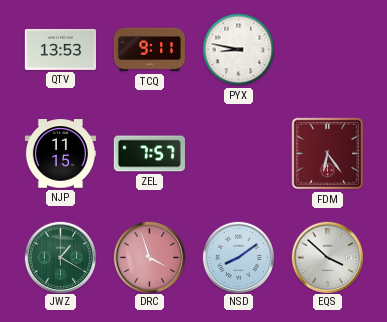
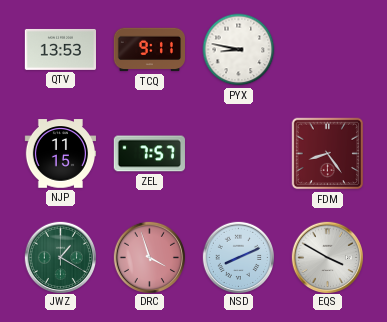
FDM: 6:24 -> 8:24 (328, 154)
NSD: 8:09 -> 8:11 (238, 257)
EQS: 3:52 -> 3:50 (327, 257)
